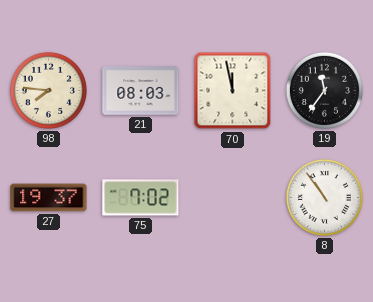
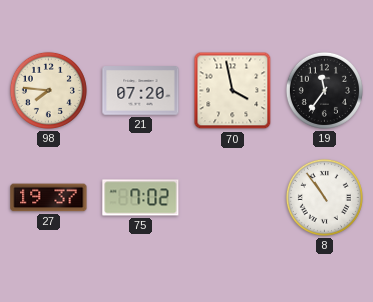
21: 08:03 -> 07:20 (141, 91)
70: 11:58 -> 3:58 (233, 91)
